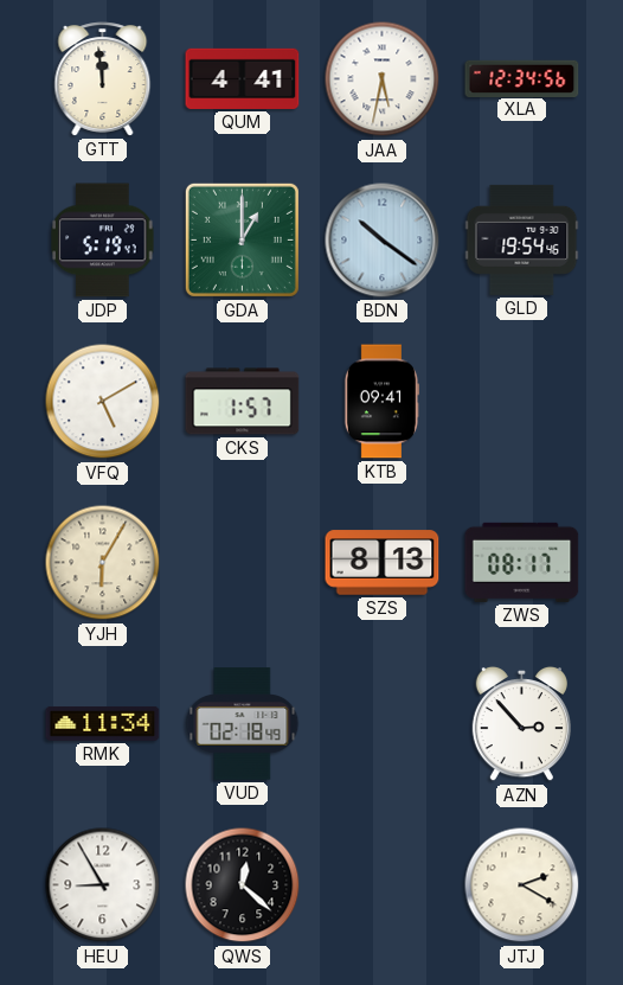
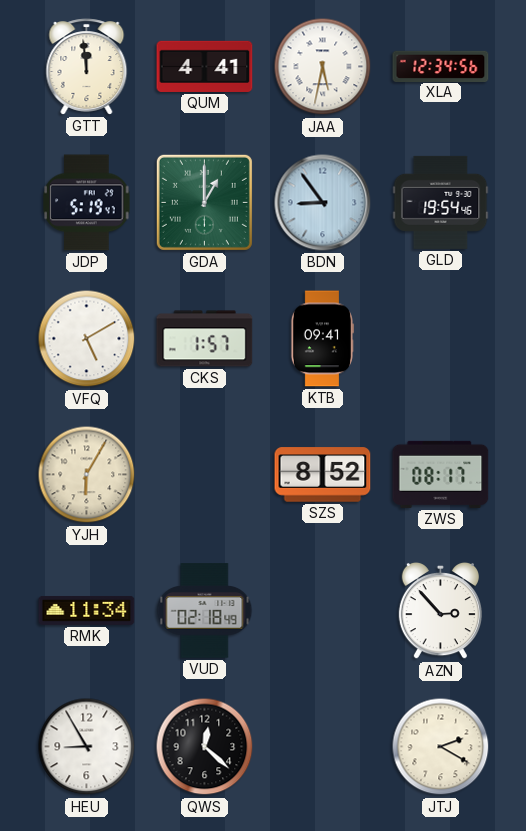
BDN: 10:21 -> 8:54 (323, 203)
SZS: 8:13 -> 8:52 (323, 475)
